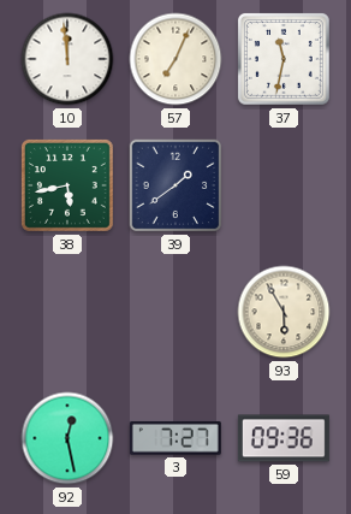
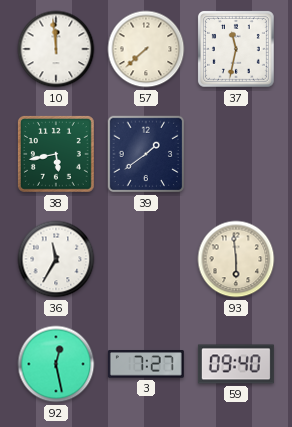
57: 7:04 -> 7:38 (146, 49)
36: none -> 11:35 (56, 259)
93: 5:55 -> 5:59 (236, 259)
59: 09:36 -> 09:40 (236, 364)
